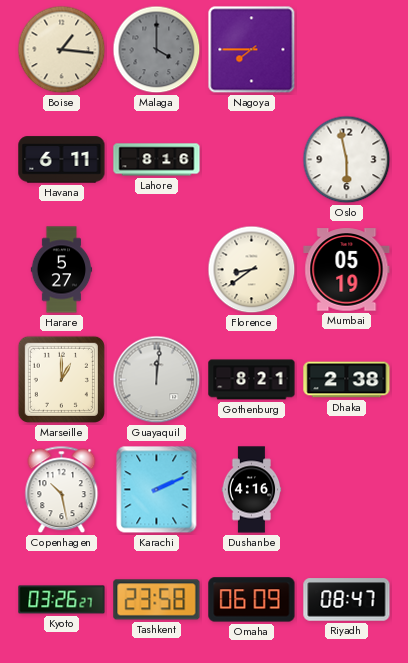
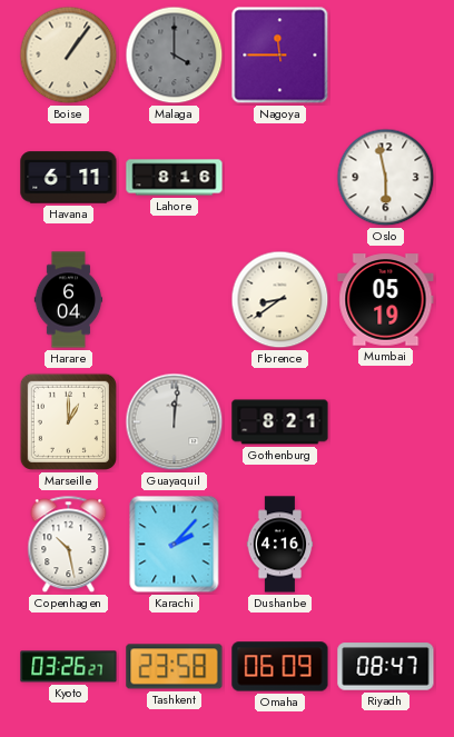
Boise: 1:16 -> 1:06 (69, 56)
Nagoya: 7:45 -> 11:45 (280, 56)
Harare: 5:27 -> 6:04 (69, 300)
Dhaka: 2:38 -> none (347, 380)
Karachi: 2:11 -> 2:07 (175, 545)
